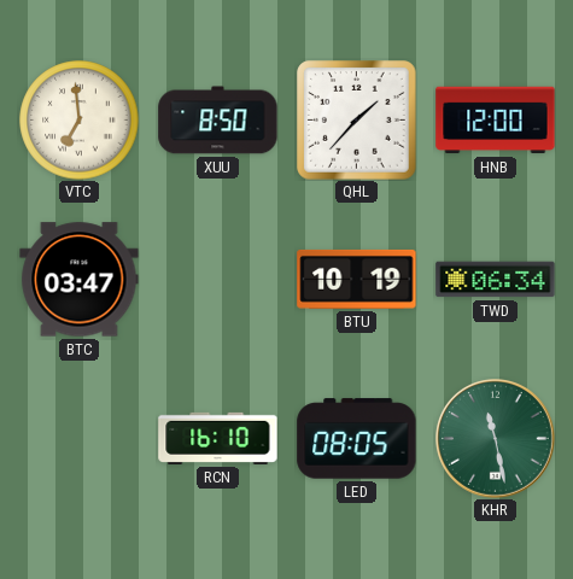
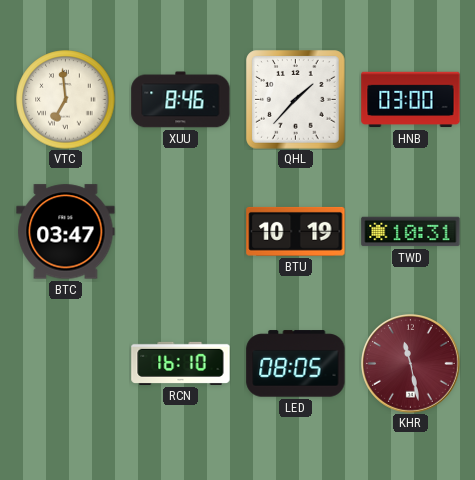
XUU: 8:50 -> 8:46 (181, 100)
HNB: 12:00 -> 03:00 (411, 100)
TWD: 06:34 -> 10:31 (411, 232)
KHR dial: green -> burgundy (411, 364)
